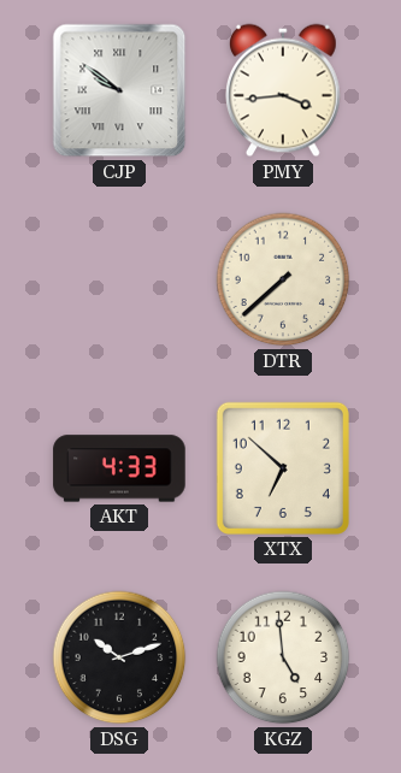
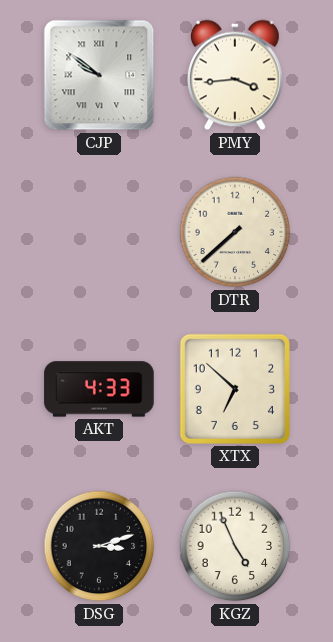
DSG: 10:12 -> 3:12 (99, 546)
KGZ: 4:59 -> 4:56 (235, 546)
